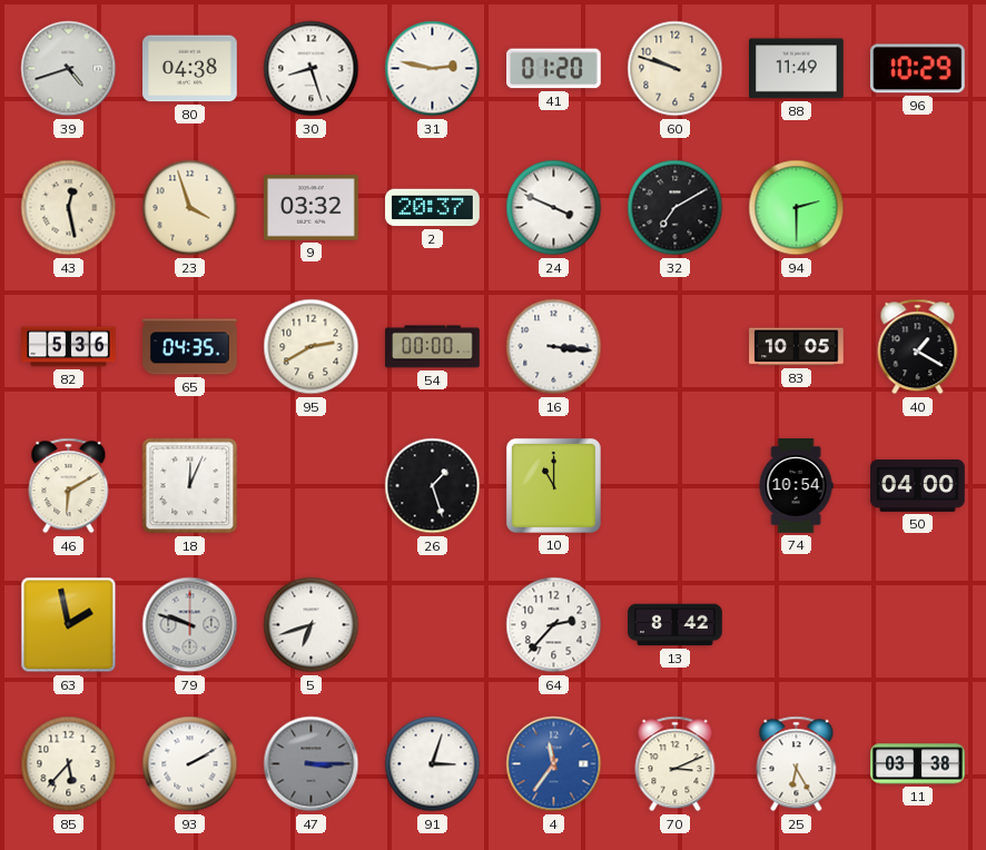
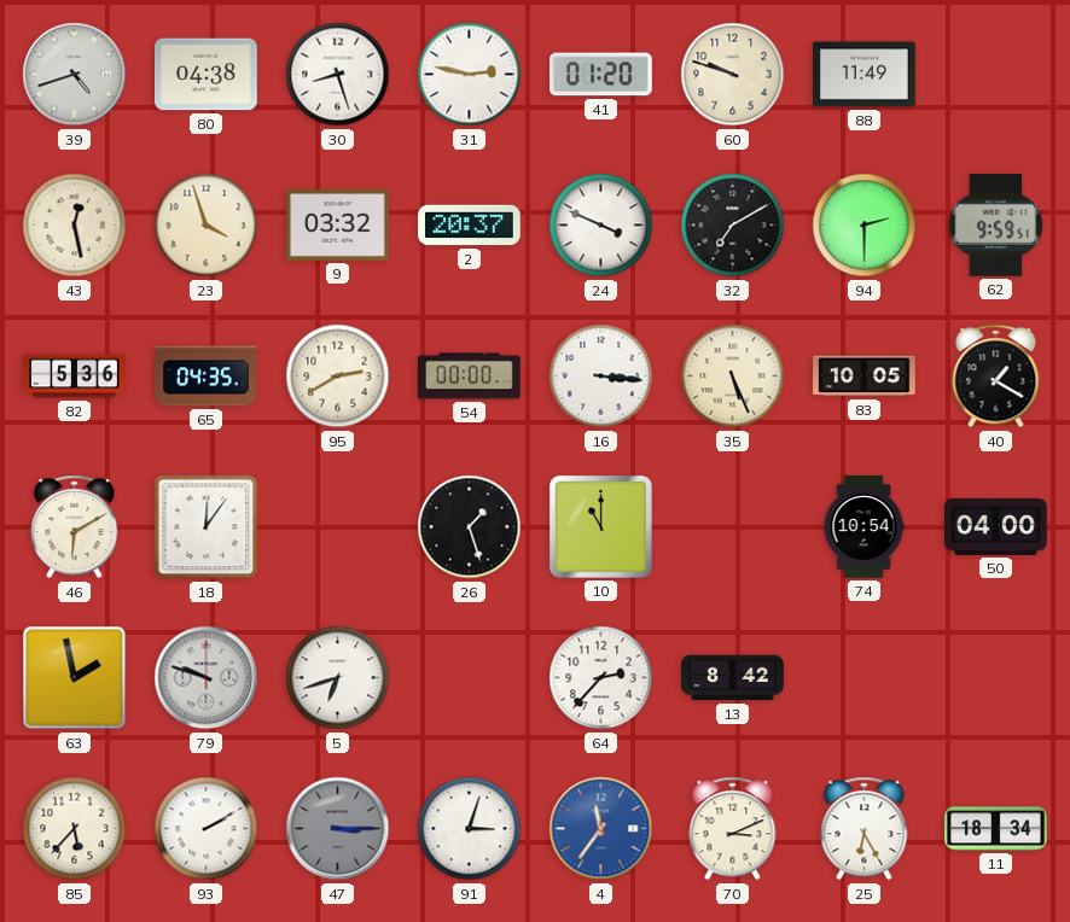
96: 10:29 -> none (917, 69)
62: none -> 9:59 (996, 226)
35: none -> 5:26 (733, 377)
18: 12:04 -> 12:06 (207, 527)
11: 03:38 -> 18:34 (996, 829)
